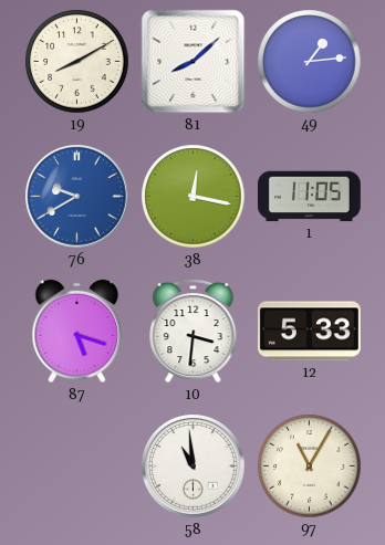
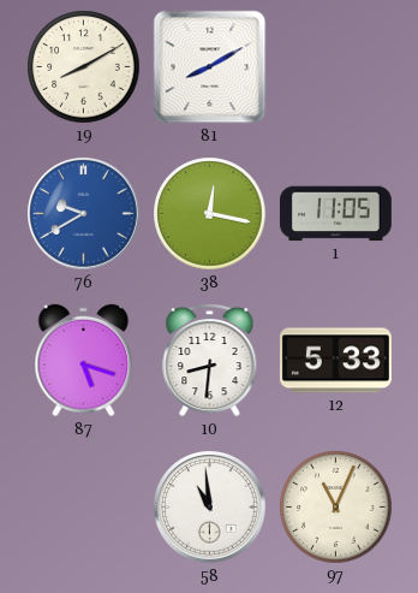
81: 8:08 -> 8:10 (210, 67)
49: 1:14 -> none (310, 62)
10: 3:31 -> 8:31 (210, 360)
97: 11:05 -> 11:04 (336, 508)
